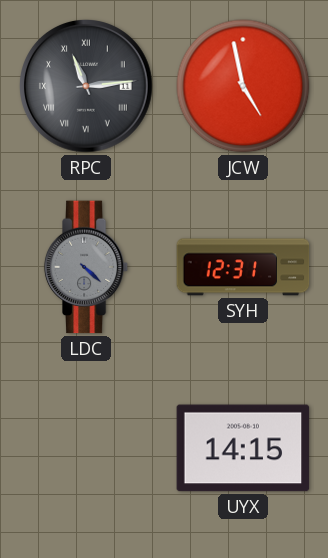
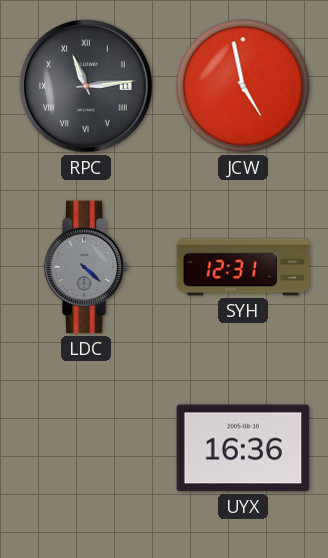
UYX: 14:15 -> 16:36 (243, 448)
